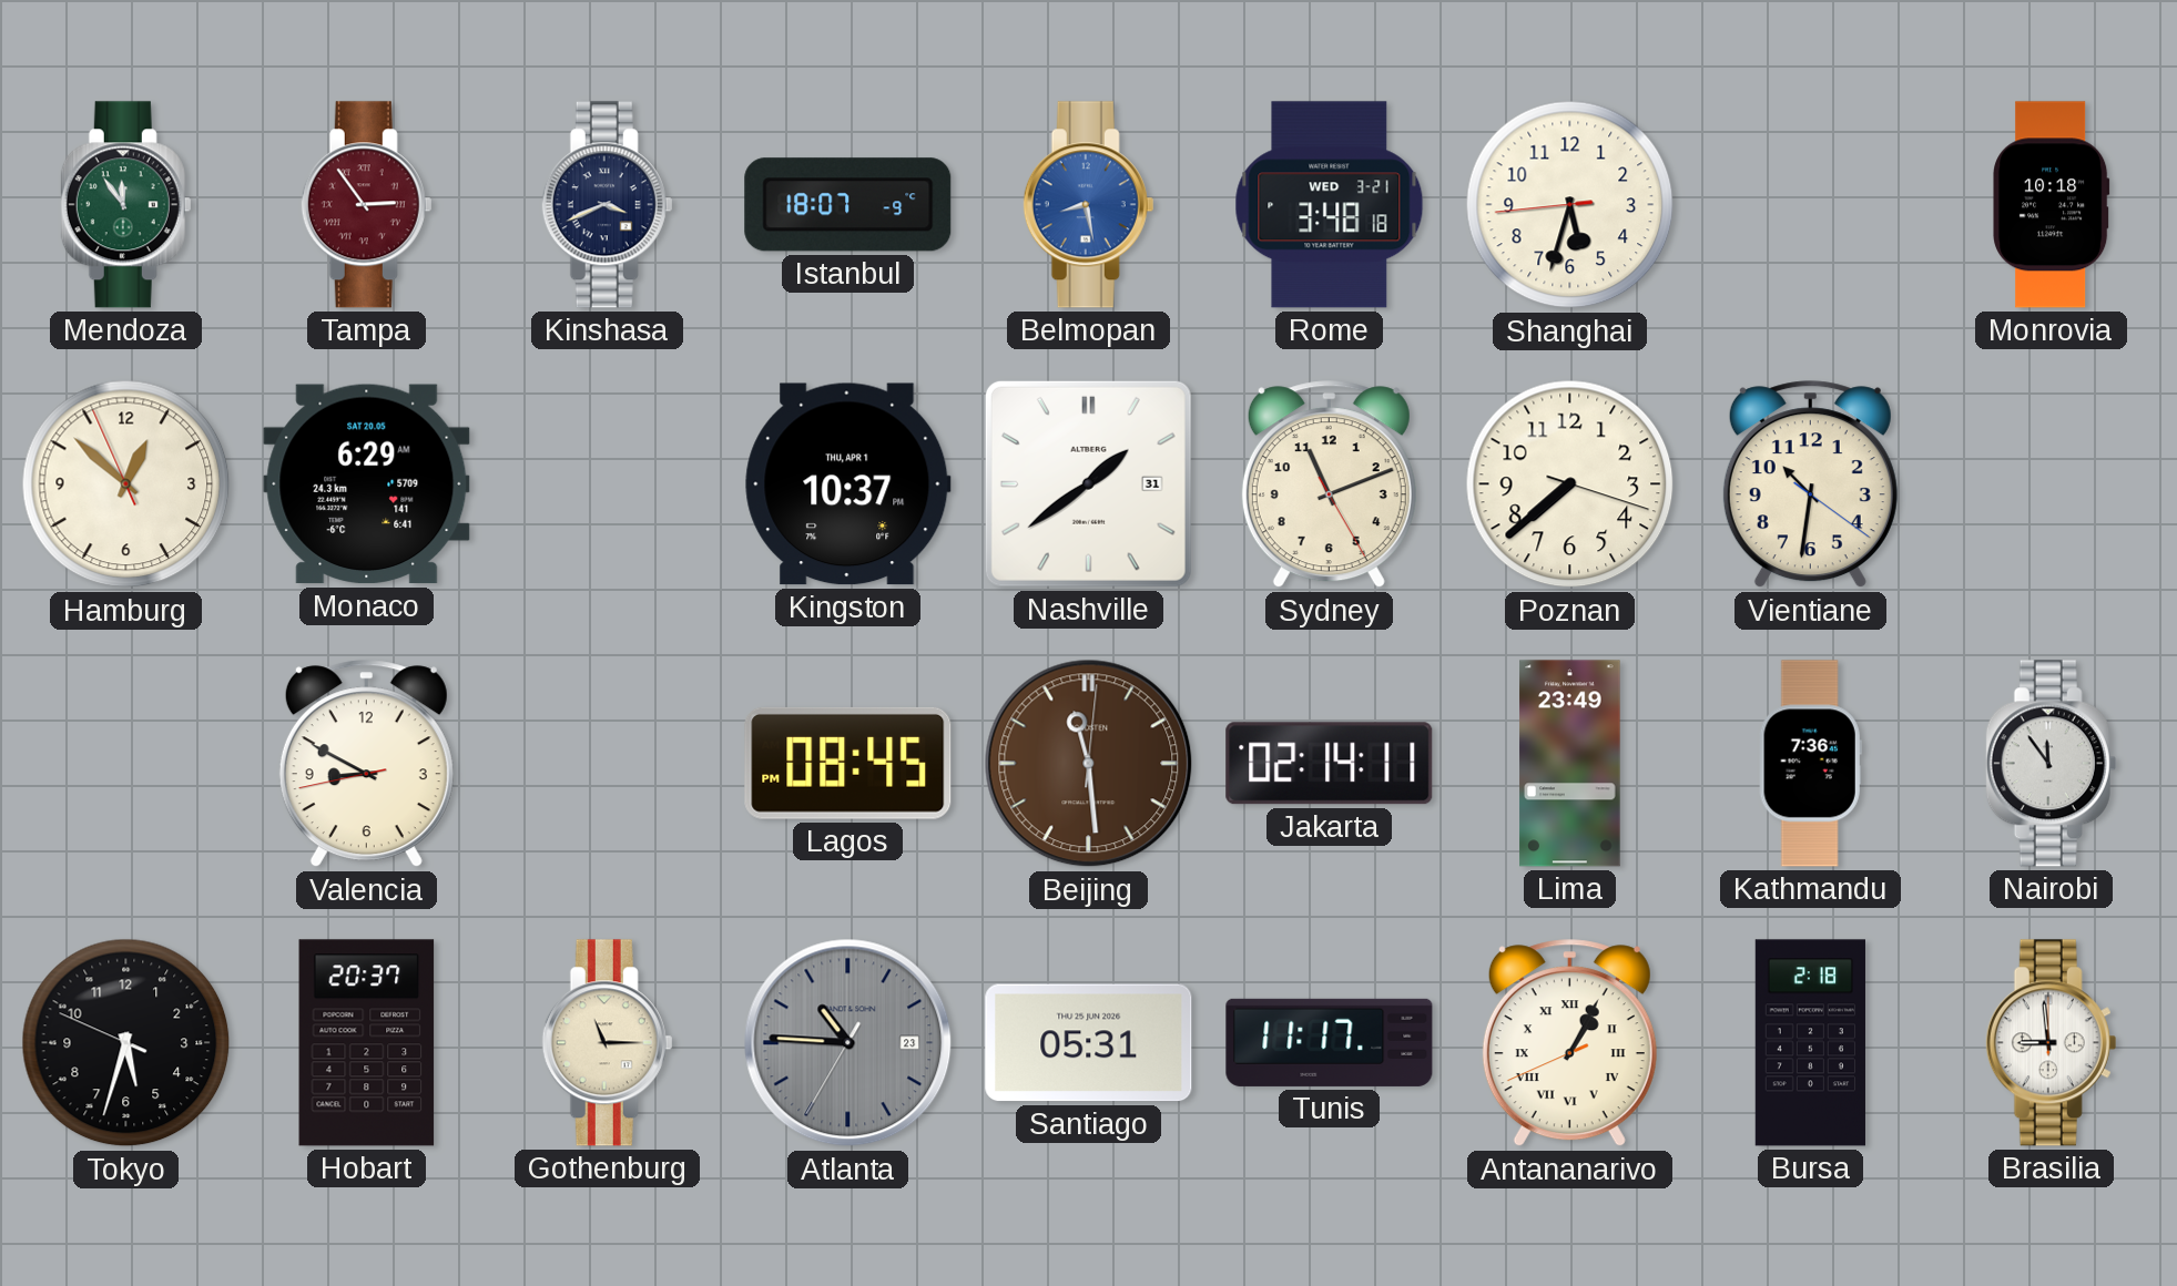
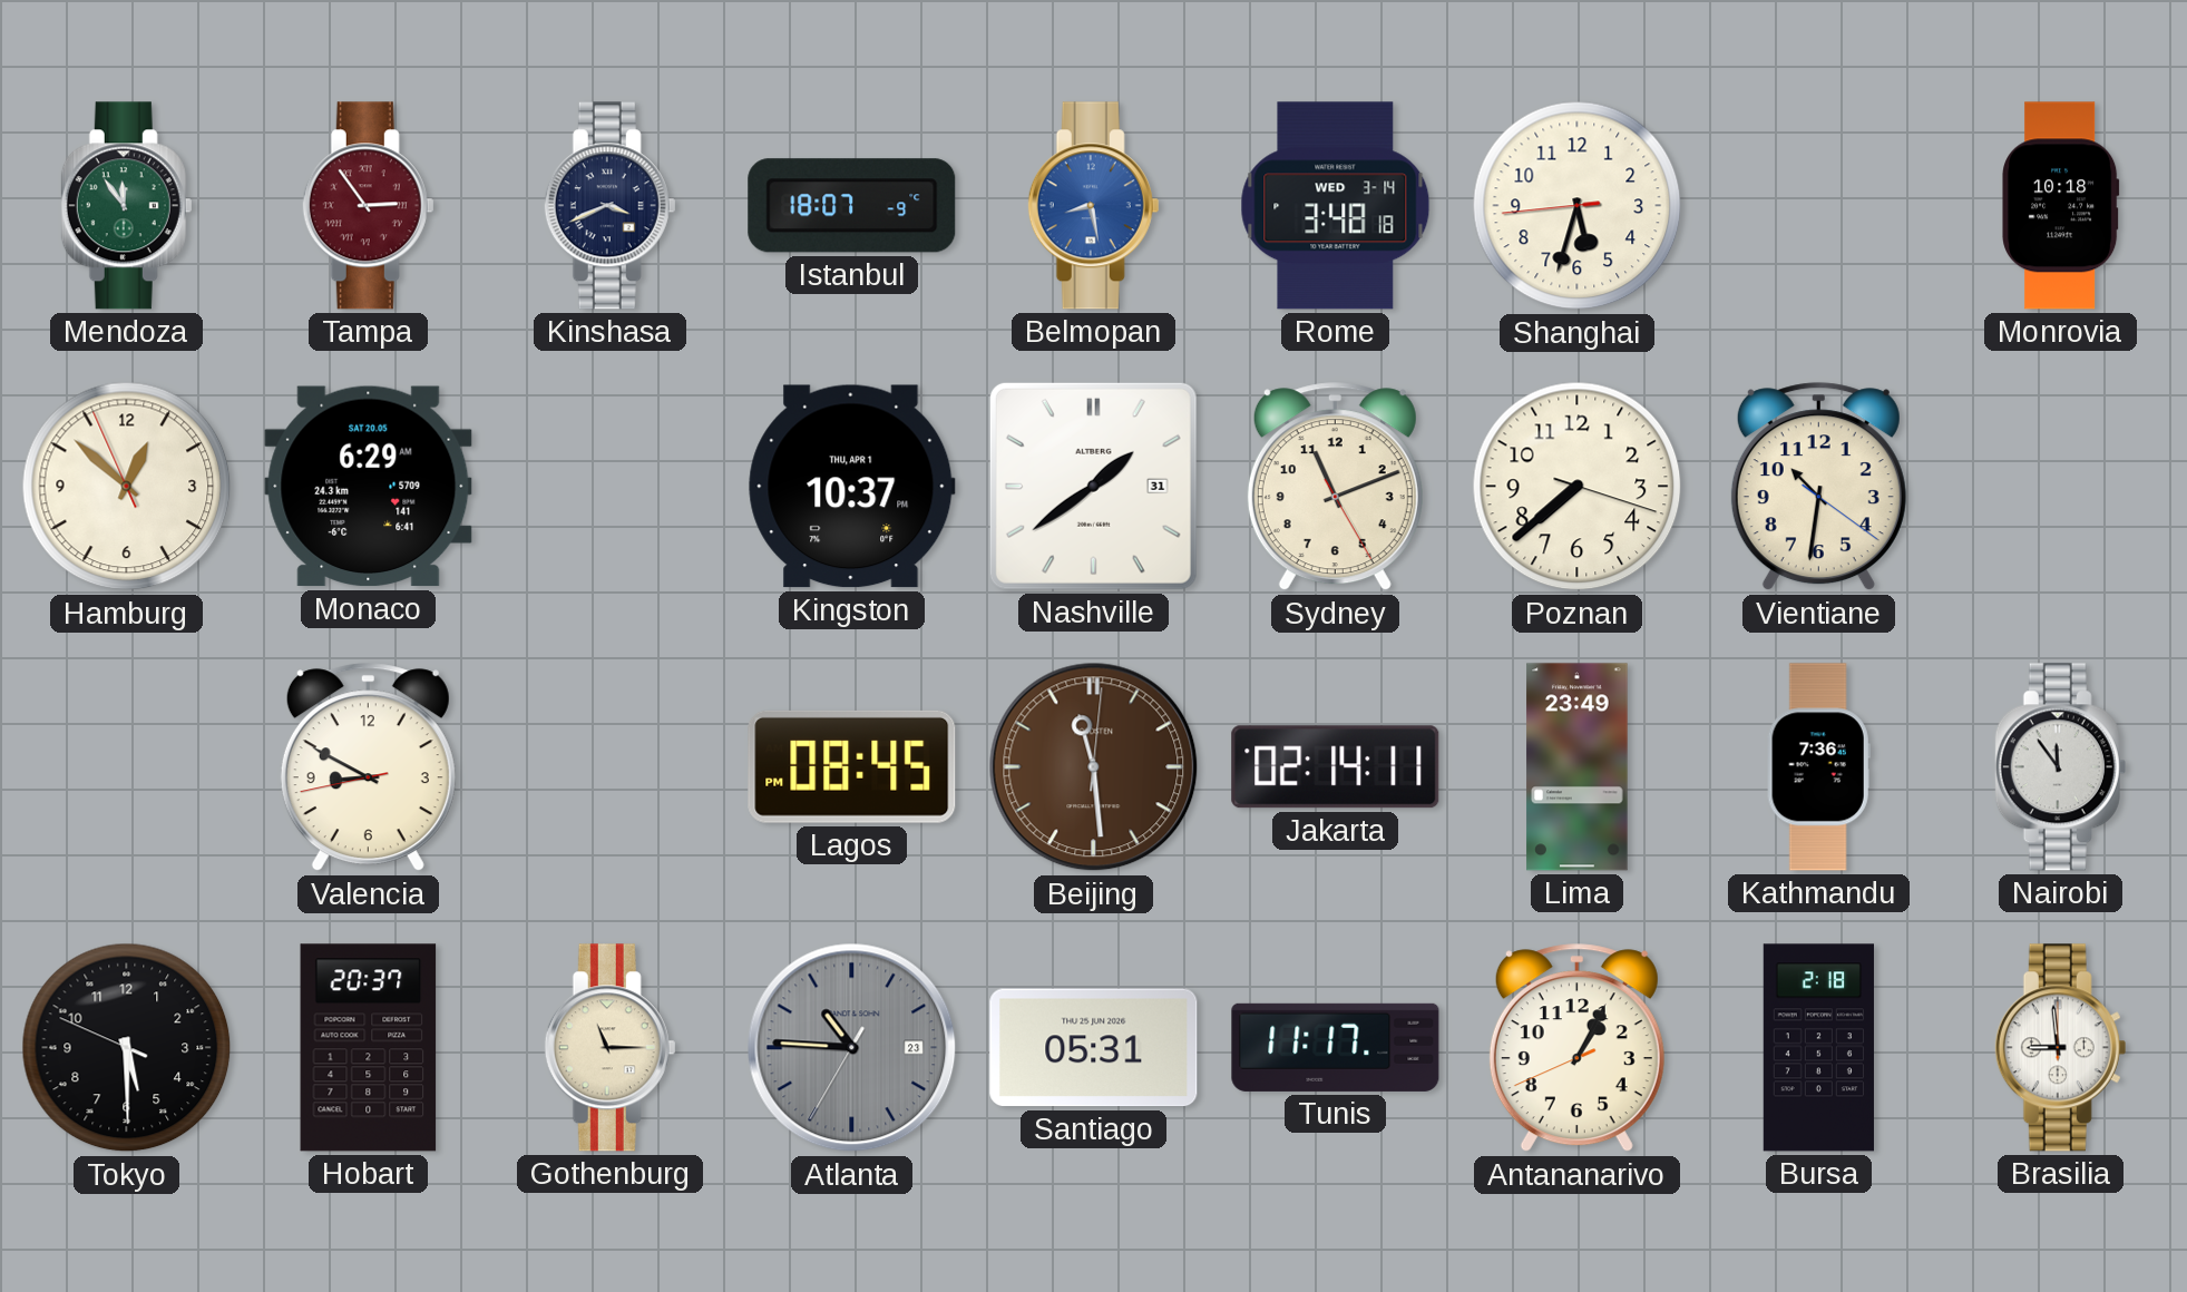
Rome date: WED 3-21 -> WED 3-14 (1336, 206)
Tokyo: 5:32 -> 5:29 (127, 1048)
Antananarivo numerals: Roman -> Arabic (1576, 1048)
